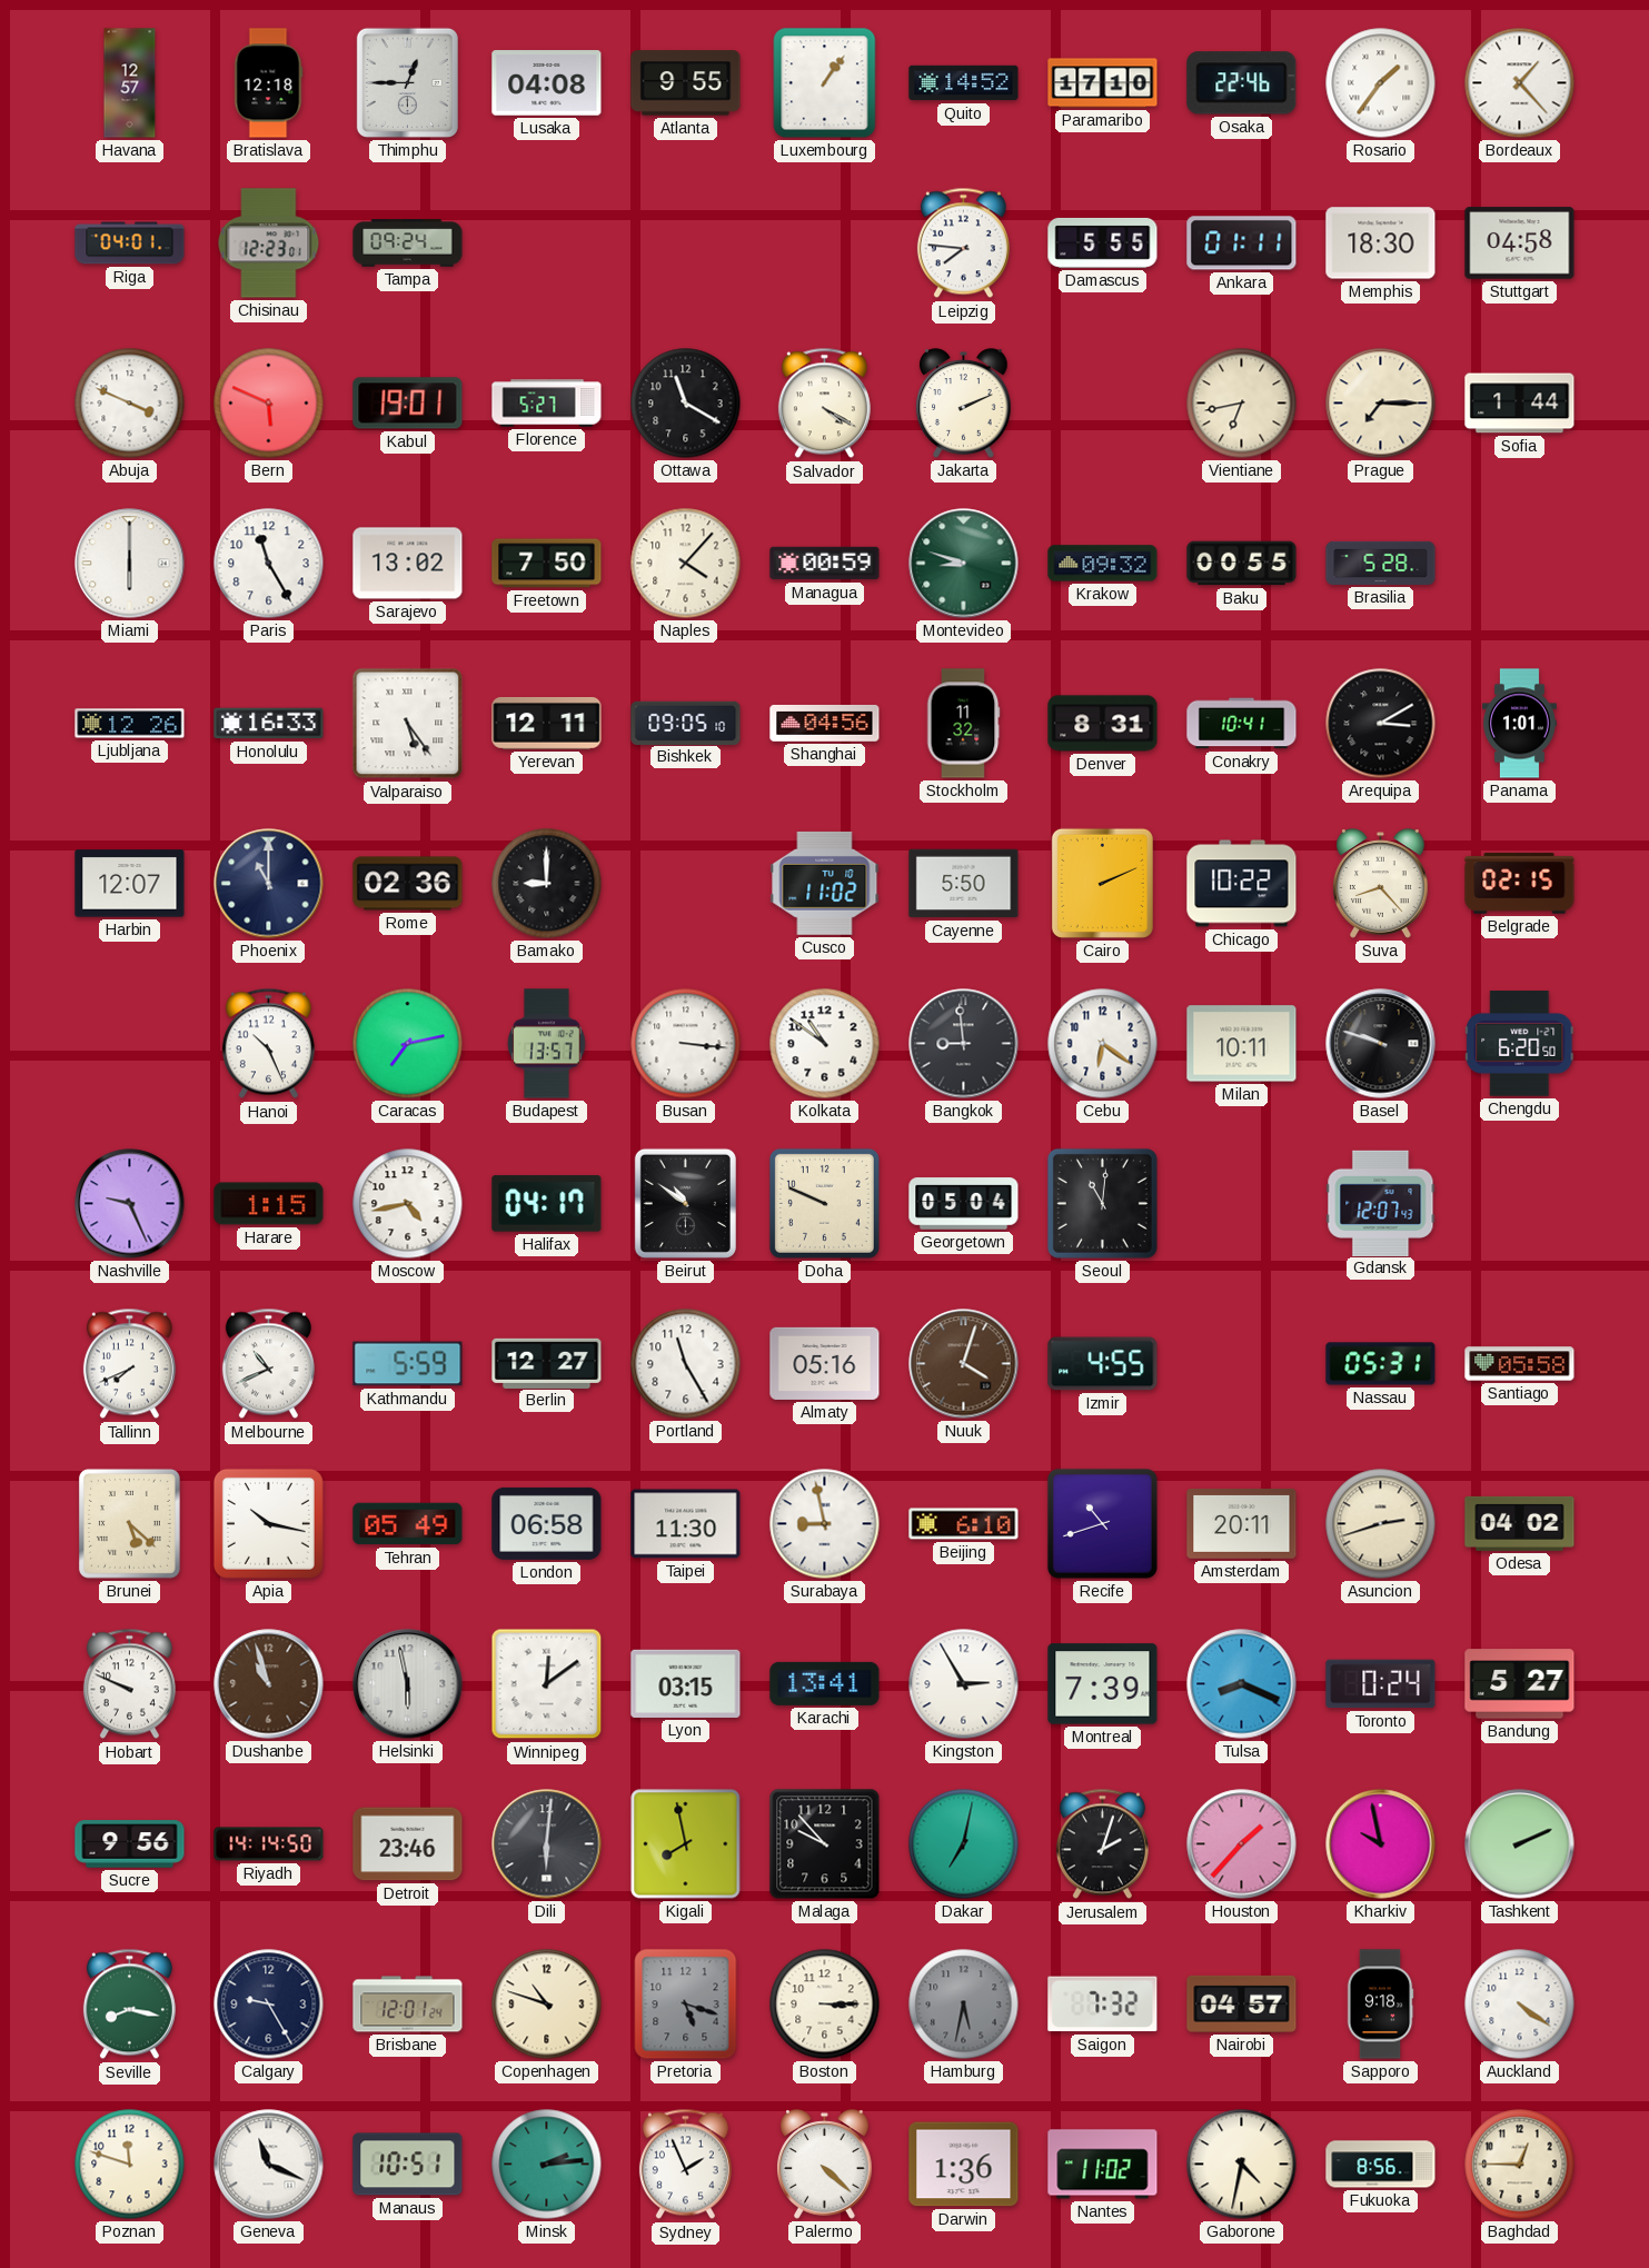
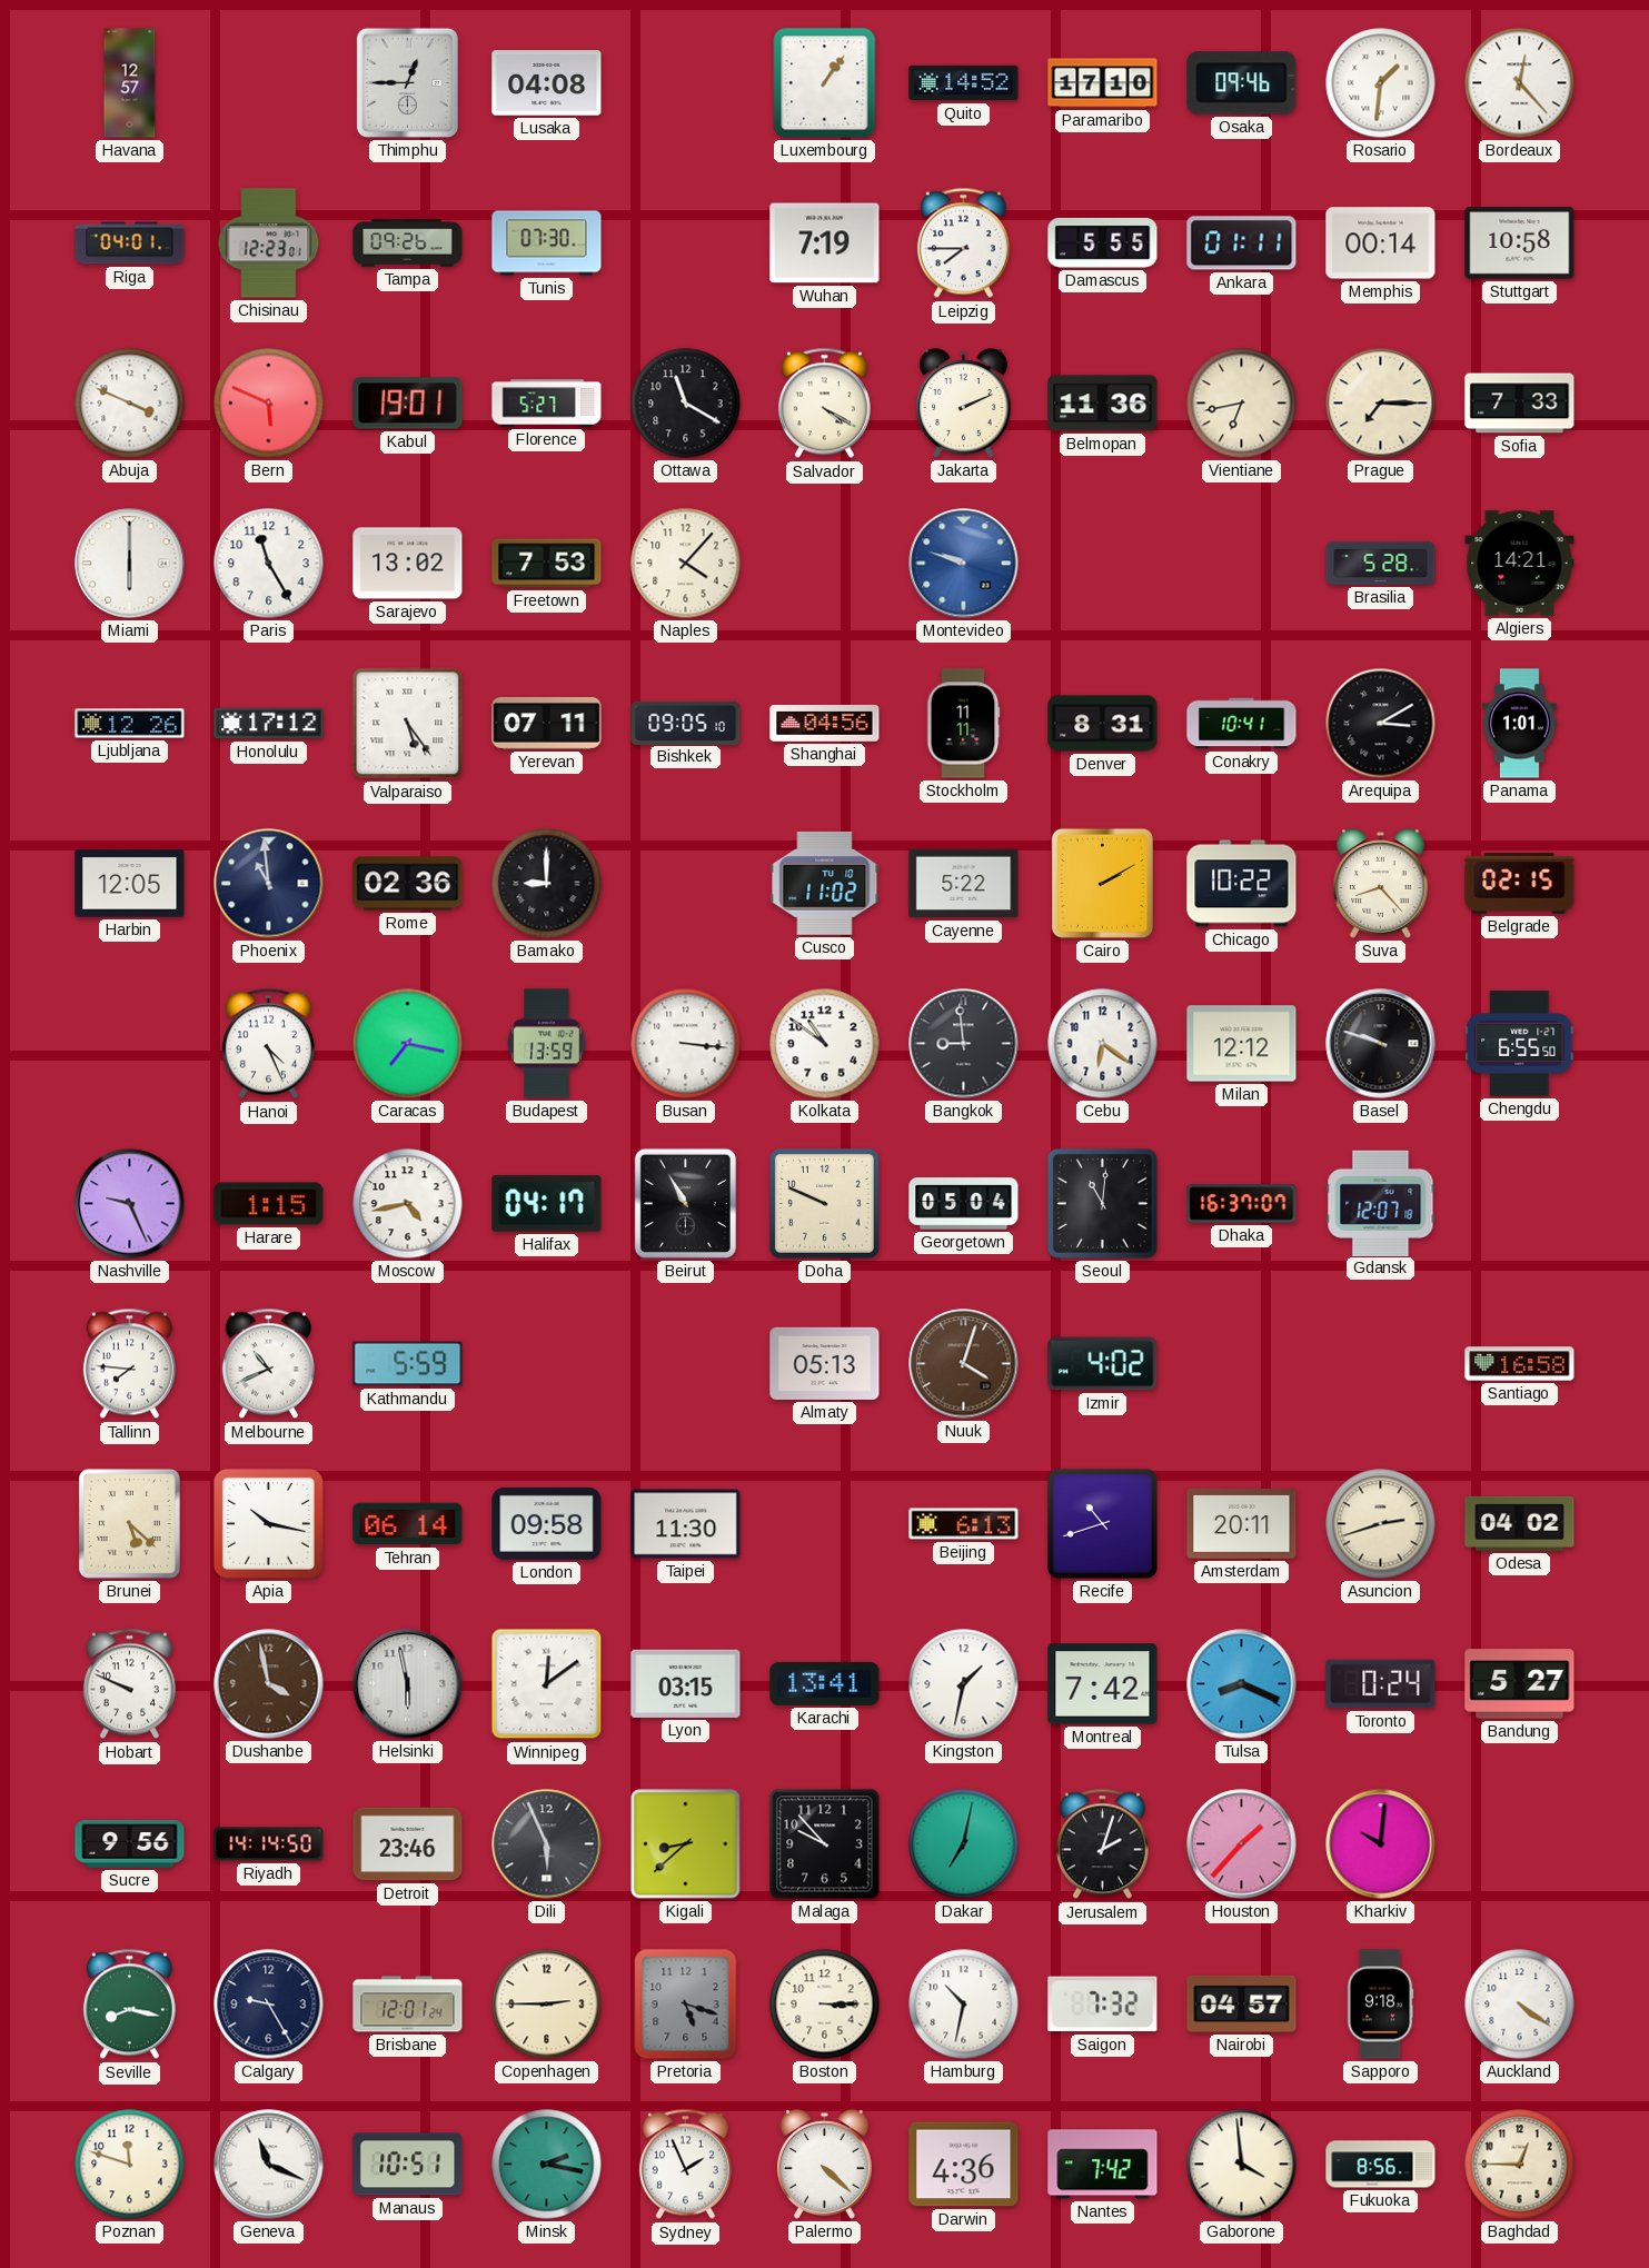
Bratislava: 12:18 -> none (268, 83)
Atlanta: 9:55 -> none (686, 83)
Osaka: 22:46 -> 09:46 (1242, 83)
Rosario: 1:36 -> 1:31 (1381, 83)
Bordeaux: 1:23 -> 12:23 (1520, 83)
Tampa: 09:24 -> 09:26 (408, 243)
Tunis: none -> 07:30 (547, 243)
Wuhan: none -> 7:19 (825, 243)
Leipzig: 7:46 -> 7:45 (963, 243)
Memphis: 18:30 -> 00:14 (1381, 243)
Stuttgart: 04:58 -> 10:58 (1520, 243)
Belmopan: none -> 11:36 (1103, 404)
Sofia: 1:44 -> 7:33 (1520, 404)
Freetown: 7:50 -> 7:53 (547, 564)
Managua: 00:59 -> none (825, 564)
Montevideo: 8:48 -> 9:48 (964, 564)
Montevideo dial: green -> blue (964, 564)
Krakow: 09:32 -> none (1103, 564)
Baku: 00:55 -> none (1242, 564)
Algiers: none -> 14:21 (1520, 564)
Honolulu: 16:33 -> 17:12 (269, 724)
Yerevan: 12:11 -> 07:11 (547, 724)
Stockholm: 11:32 -> 11:11 (963, 724)
Harbin: 12:07 -> 12:05 (130, 884)
Phoenix: 11:00 -> 10:59 (269, 884)
Cayenne: 5:50 -> 5:22 (964, 884)
Cairo: 2:11 -> 2:10 (1102, 883)
Hanoi: 10:26 -> 4:26 (268, 1044)
Caracas: 7:13 -> 7:17 (408, 1044)
Budapest: 13:57 -> 13:59 (547, 1044)
Milan: 10:11 -> 12:12 (1242, 1044)
Chengdu: 6:20 -> 6:55 (1520, 1044)
Beirut: 10:51 -> 10:55 (685, 1203)
Dhaka: none -> 16:37 (1242, 1204)
Gdansk: 12:07:43 -> 12:07:18 (1381, 1203)
Tallinn: 7:41 -> 7:46 (129, 1364)
Berlin: 12:27 -> none (547, 1363)
Portland: 11:25 -> none (686, 1364)
Almaty: 05:16 -> 05:13 (825, 1363)
Izmir: 4:55 -> 4:02 (1103, 1364)
Nassau: 05:31 -> none (1381, 1364)
Santiago: 05:58 -> 16:58 (1520, 1364)
Tehran: 05:49 -> 06:14 (408, 1524)
London: 06:58 -> 09:58 (547, 1523)
Surabaya: 8:58 -> none (825, 1524)
Beijing: 6:10 -> 6:13 (964, 1524)
Dushanbe: 10:57 -> 3:58 (269, 1684)
Kingston: 2:55 -> 1:32 (964, 1684)
Montreal: 7:39 -> 7:42 (1103, 1684)
Dili: 6:01 -> 5:56 (547, 1844)
Kigali: 7:58 -> 8:38 (686, 1844)
Kharkiv: 9:58 -> 10:01 (1381, 1844)
Tashkent: 2:11 -> none (1520, 1844)
Copenhagen: 10:48 -> 2:45 (547, 2005)
Hamburg: 5:32 -> 10:32 (964, 2005)
Hamburg dial: grey -> white (964, 2005)
Minsk: 2:14 -> 2:17 (547, 2165)
Darwin: 1:36 -> 4:36 (964, 2165)
Nantes: 11:02 -> 7:42 (1103, 2165)
Gaborone: 4:32 -> 3:59 (1242, 2165)
